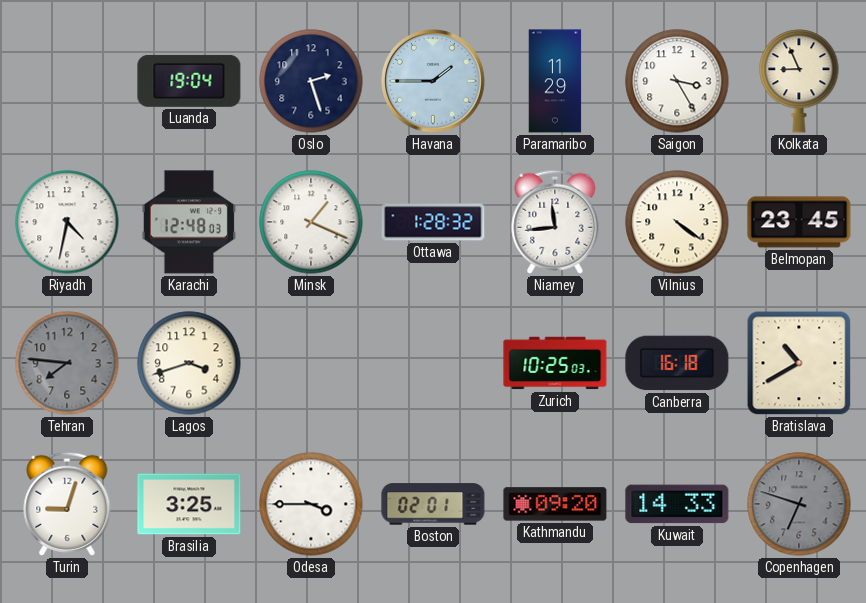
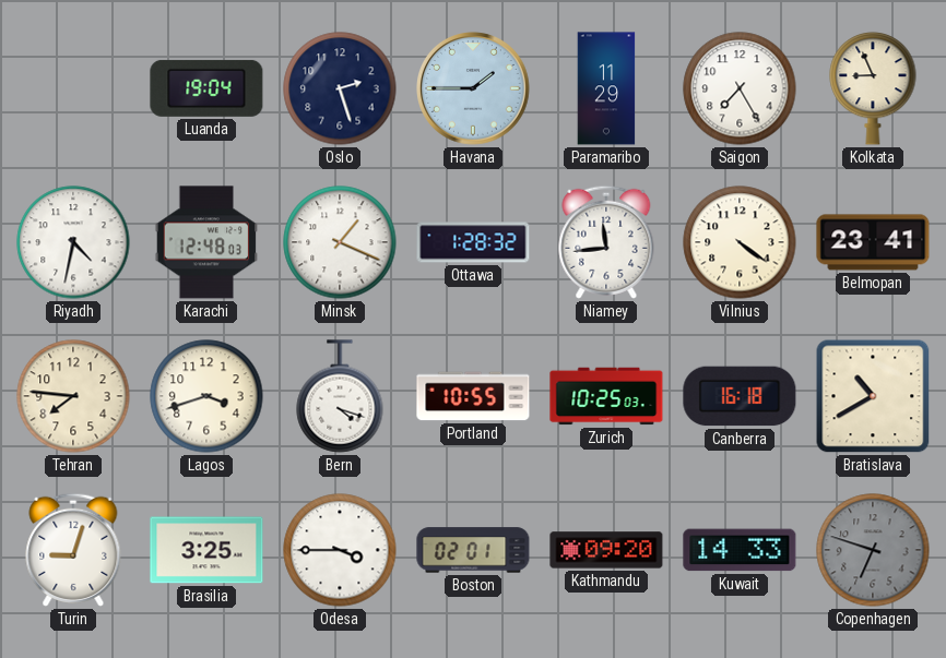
Saigon: 3:25 -> 7:25 (740, 88)
Belmopan: 23:45 -> 23:41 (873, 242)
Tehran dial: grey -> cream (73, 396)
Bern: none -> 4:18 (340, 396)
Portland: none -> 10:55 (473, 396)
